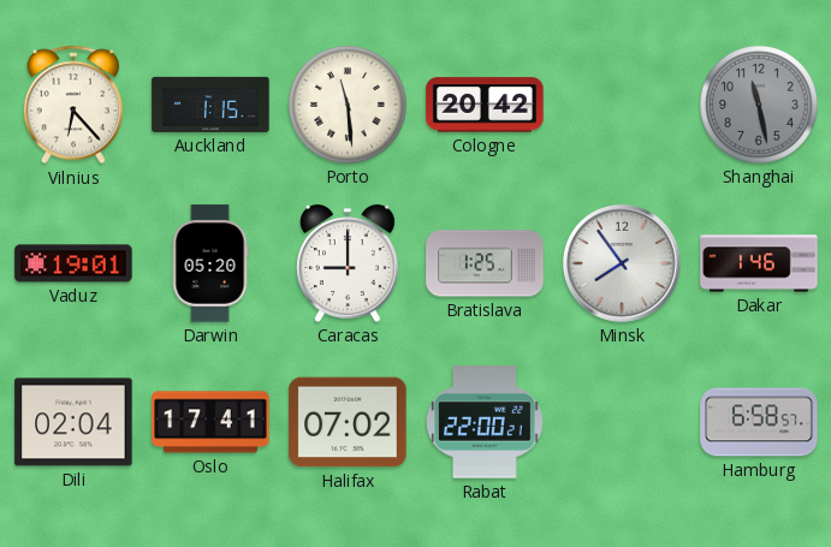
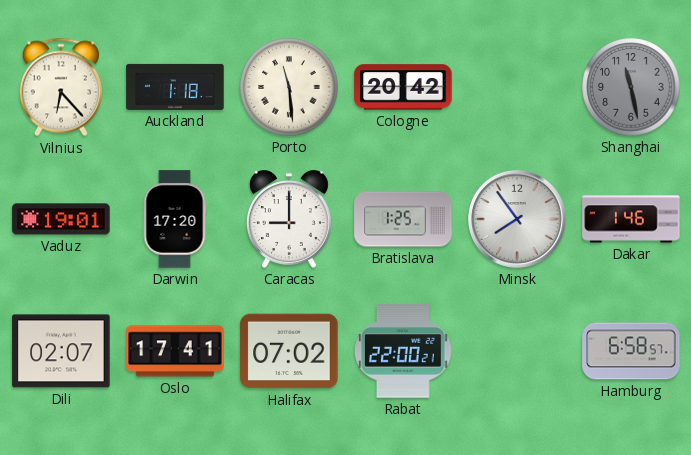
Auckland: 1:15 -> 1:18 (175, 87)
Darwin: 05:20 -> 17:20 (175, 219)
Dili: 02:04 -> 02:07 (61, 351)
